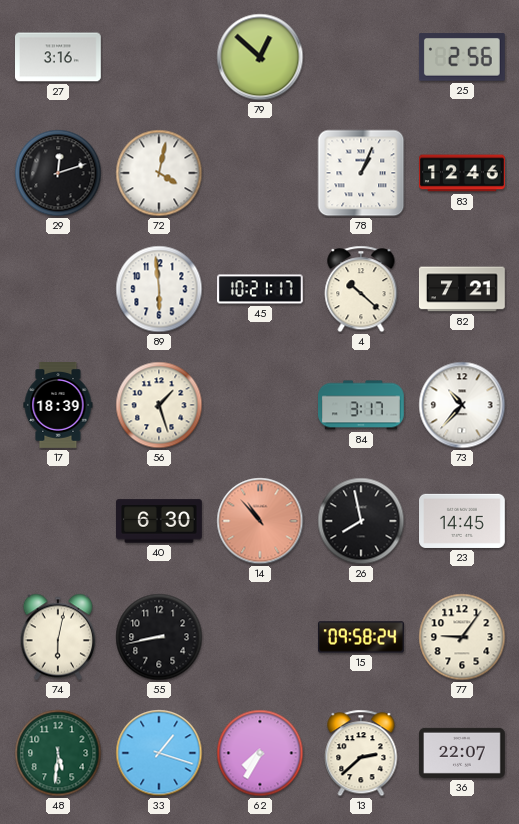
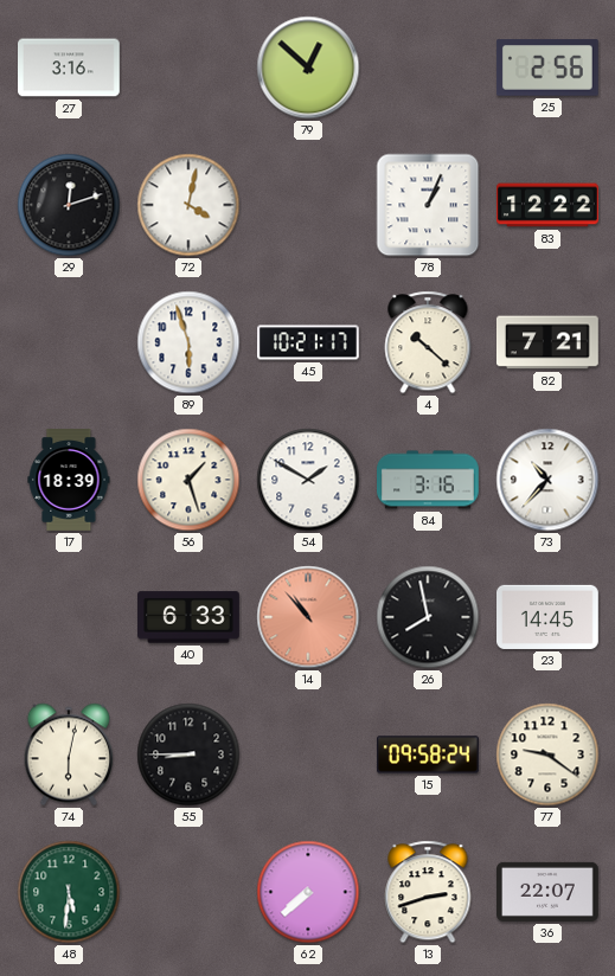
83: 12:46 -> 12:22 (549, 205)
89: 5:59 -> 5:57 (188, 342)
54: none -> 1:50 (308, 480)
84: 3:17 -> 3:16 (429, 480)
40: 6:30 -> 6:33 (190, 617)
55: 8:43 -> 8:45 (188, 755)
77: 9:06 -> 9:21 (547, 755)
33: 1:18 -> none (159, 753)
62: 7:35 -> 7:38 (308, 892)
13: 2:38 -> 2:42 (428, 892)
